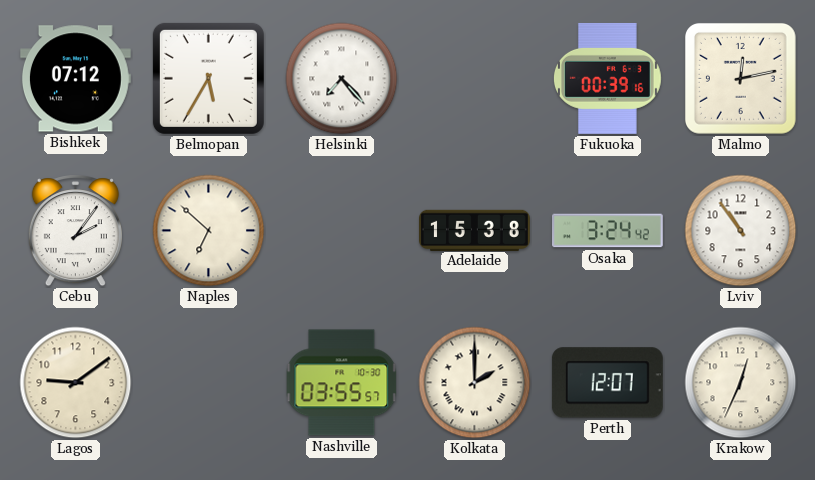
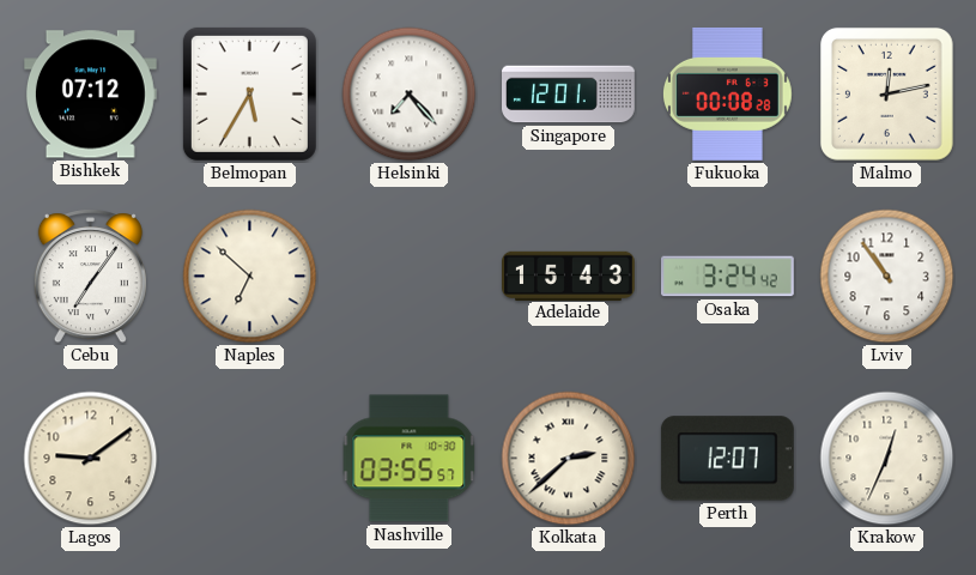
Singapore: none -> 12:01 (569, 95)
Fukuoka: 00:39 -> 00:08 (727, 93)
Cebu: 2:06 -> 7:06 (90, 277)
Adelaide: 15:38 -> 15:43 (569, 276)
Kolkata: 2:00 -> 2:38 (569, 459)
